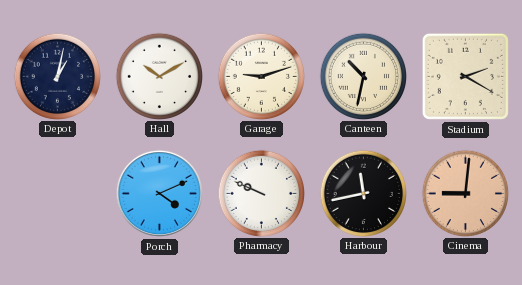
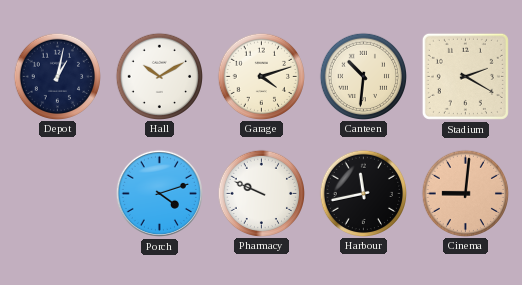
Garage: 9:12 -> 4:12 (261, 76)
Canteen: 10:32 -> 10:31 (363, 76)
Porch: 4:11 -> 4:12 (159, 193)
